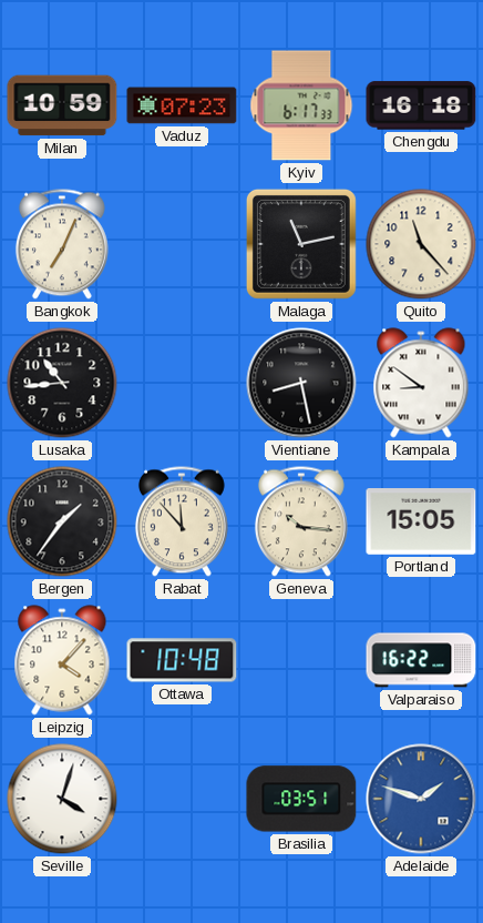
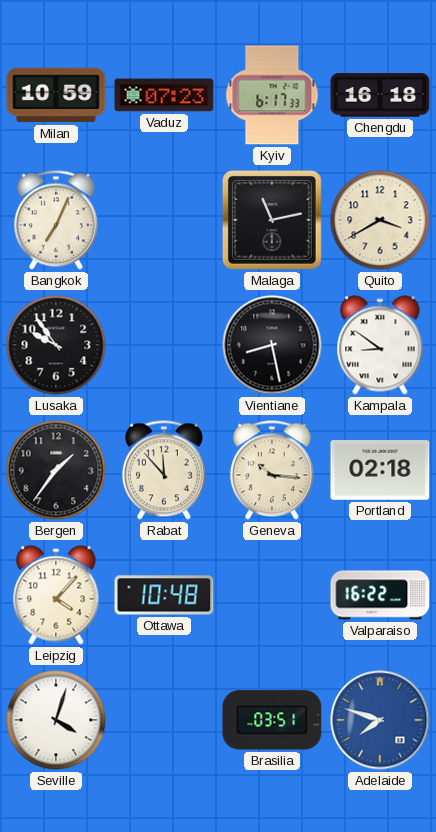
Quito: 11:23 -> 3:40 (380, 220)
Lusaka: 10:44 -> 9:54 (56, 345)
Portland: 15:05 -> 02:18 (380, 471)
Adelaide: 1:48 -> 7:48 (380, 720)
